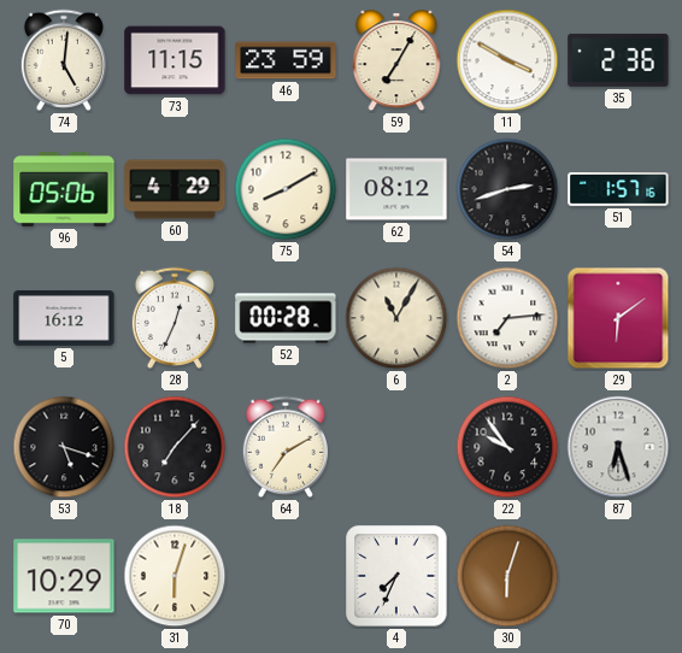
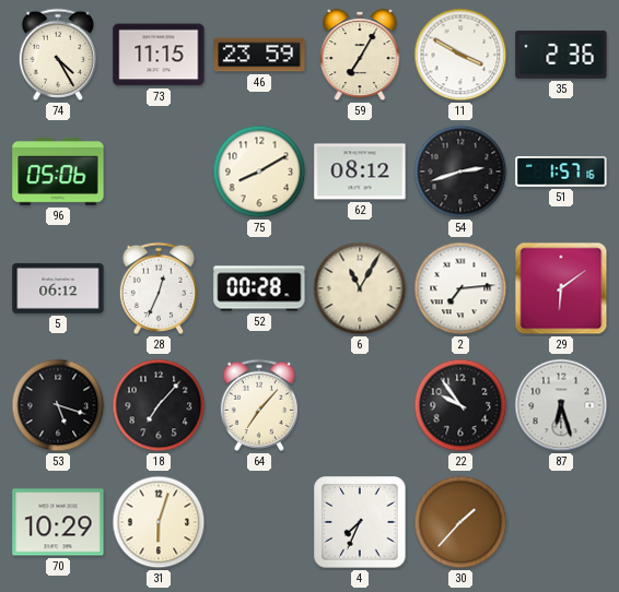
74: 5:01 -> 4:25 (57, 55)
60: 4:29 -> none (175, 189)
5: 16:12 -> 06:12 (58, 288)
64: 7:10 -> 7:07 (258, 405)
30: 6:03 -> 1:37 (460, 522)
